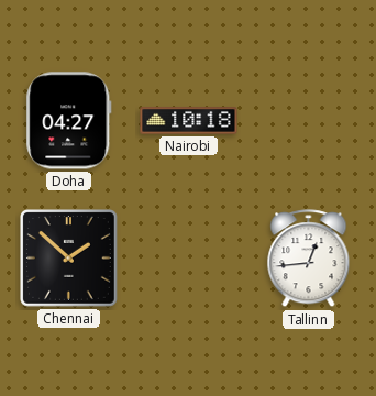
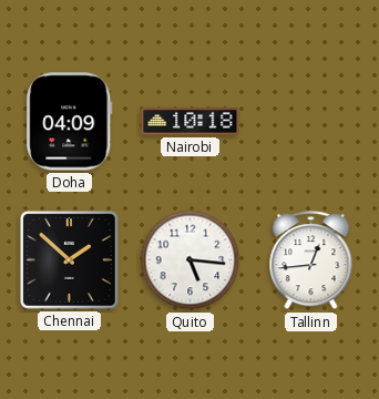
Doha: 04:27 -> 04:09 (70, 122)
Quito: none -> 5:16 (191, 260)
